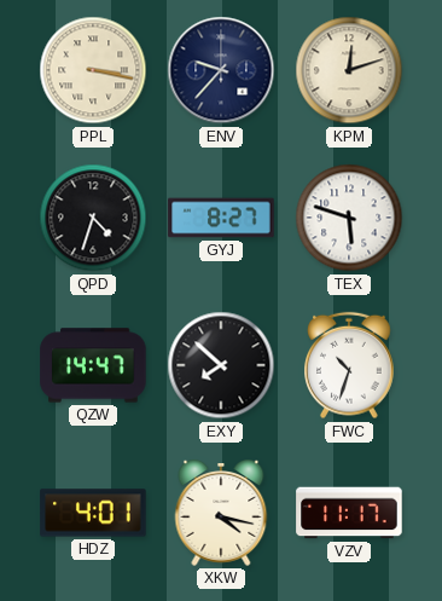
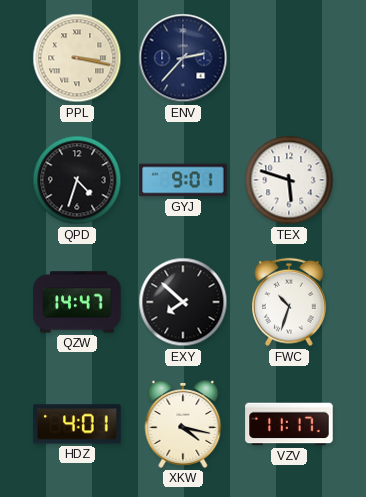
ENV: 9:37 -> 2:37 (183, 58)
KPM: 12:12 -> none (349, 70)
GYJ: 8:27 -> 9:01 (183, 180)
